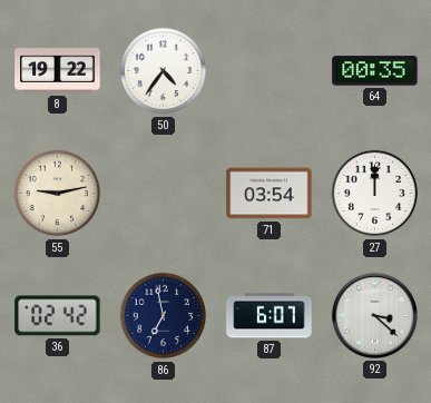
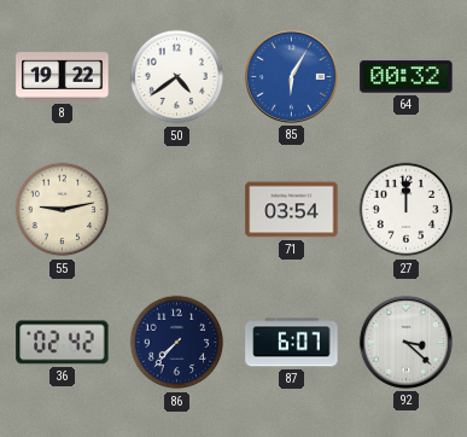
50: 4:36 -> 4:39 (177, 77)
85: none -> 6:05 (291, 76)
64: 00:35 -> 00:32 (407, 77)
86: 6:58 -> 7:37 (177, 343)
